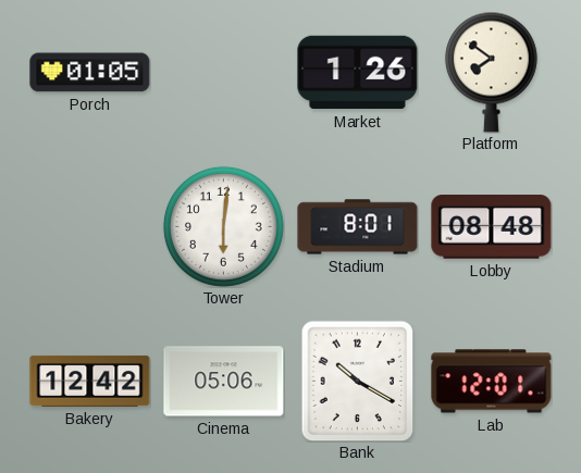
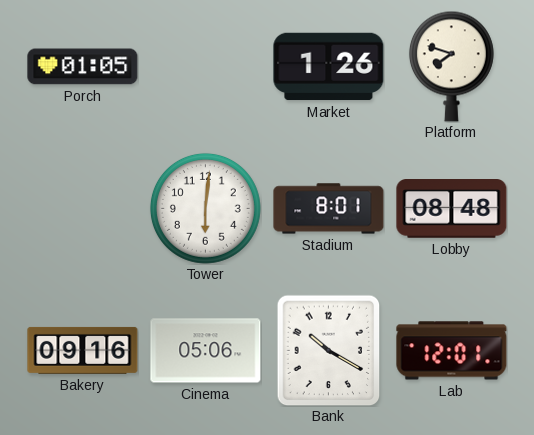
Platform: 7:51 -> 7:48 (451, 66)
Bakery: 12:42 -> 09:16 (83, 350)
